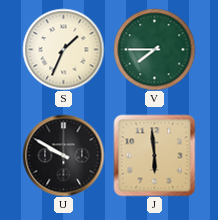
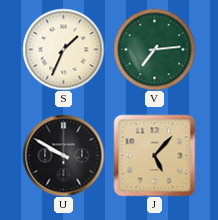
V: 7:45 -> 7:14 (154, 49)
J: 5:59 -> 5:07 (154, 155)
